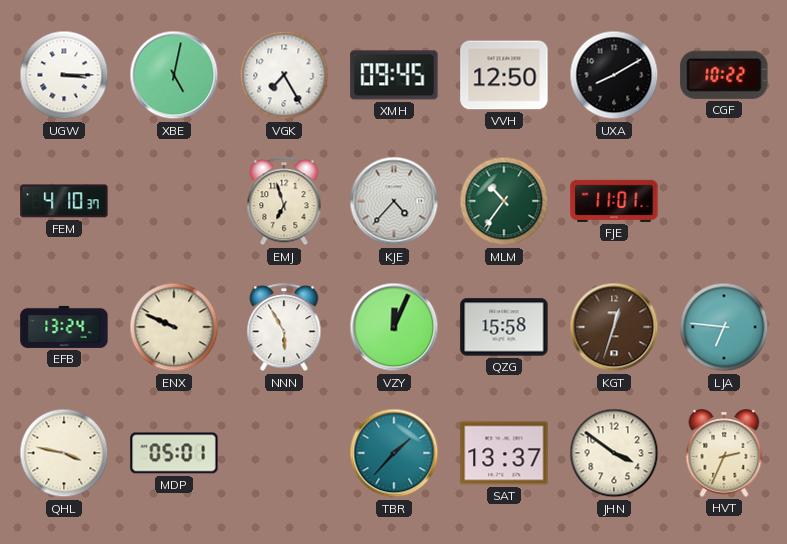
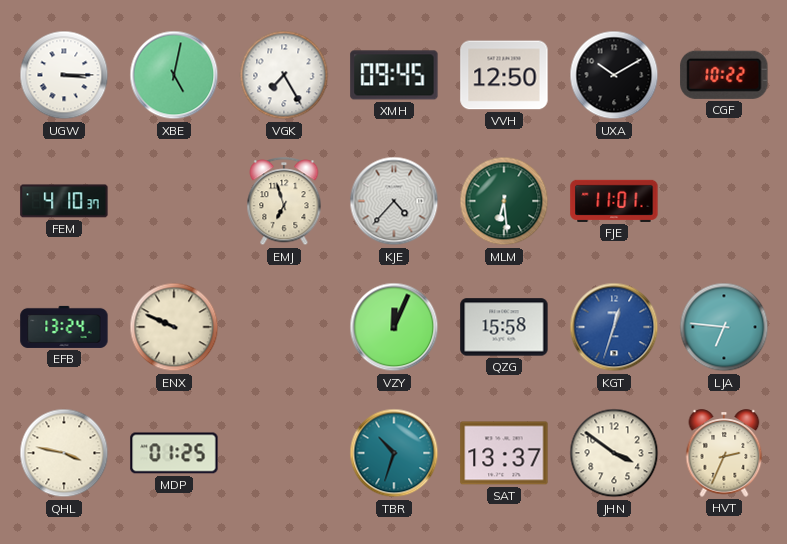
UXA: 8:10 -> 10:10 (614, 75)
MLM: 10:36 -> 6:29 (504, 201)
NNN: 5:55 -> none (284, 328)
KGT dial: brown -> blue (614, 327)
MDP: 05:01 -> 01:25 (174, 453)
TBR: 1:37 -> 10:33 (394, 453)
